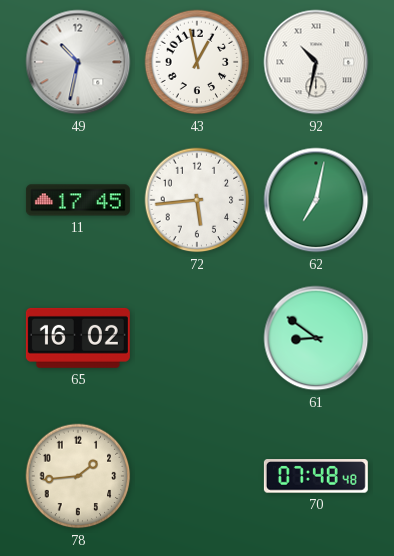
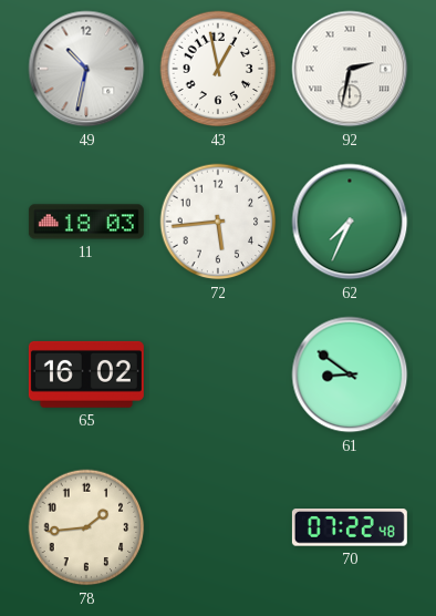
92: 10:32 -> 2:32 (350, 69)
11: 17:45 -> 18:03 (86, 222)
62: 7:02 -> 7:34 (350, 222)
70: 07:48 -> 07:22 (350, 527)
